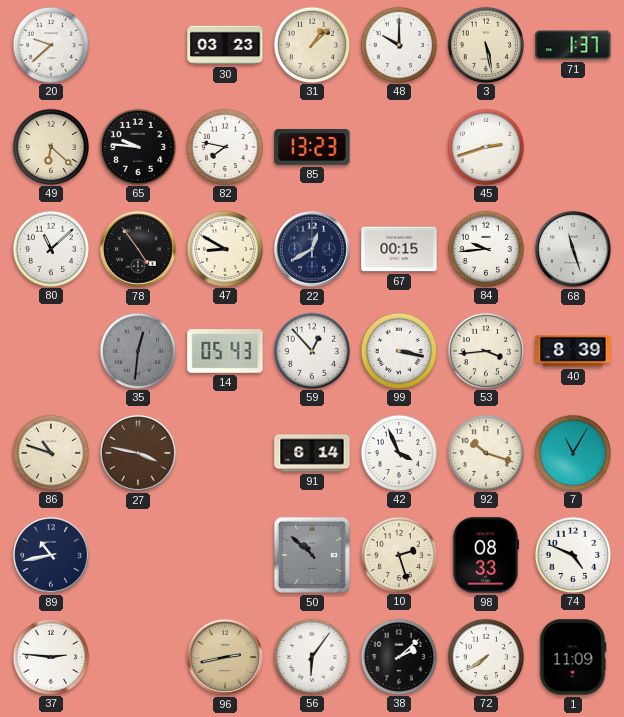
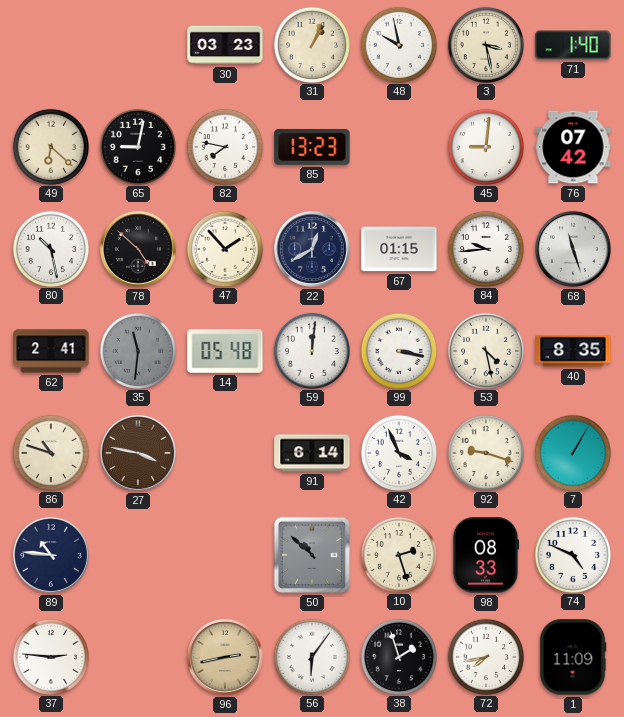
20: 9:38 -> none (50, 44)
31: 1:08 -> 1:04 (311, 44)
48: 10:00 -> 9:58 (398, 44)
3: 5:28 -> 3:28 (485, 44)
71: 1:37 -> 1:40 (573, 45)
65: 9:46 -> 9:02 (137, 146)
45: 2:42 -> 9:01 (485, 146)
76: none -> 07:42 (573, 147)
80: 11:08 -> 10:28 (50, 248)
78: 4:54 -> 4:52 (138, 249)
47: 8:50 -> 1:53 (224, 248)
67: 00:15 -> 01:15 (399, 249)
62: none -> 2:41 (51, 351)
35: 12:31 -> 11:31 (137, 350)
14: 05:43 -> 05:48 (225, 351)
59: 12:53 -> 12:01 (311, 350)
53: 3:44 -> 4:28 (485, 350)
40: 8:39 -> 8:35 (573, 351)
92: 10:18 -> 9:18 (485, 452)
7: 11:05 -> 1:05 (572, 452)
89: 10:43 -> 10:46 (51, 555)
38: 2:08 -> 1:57 (398, 656)
72: 7:39 -> 7:43 (485, 656)
